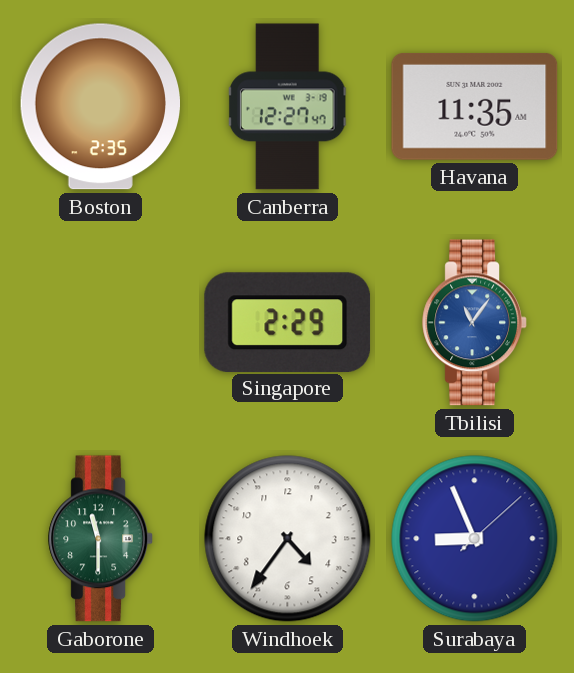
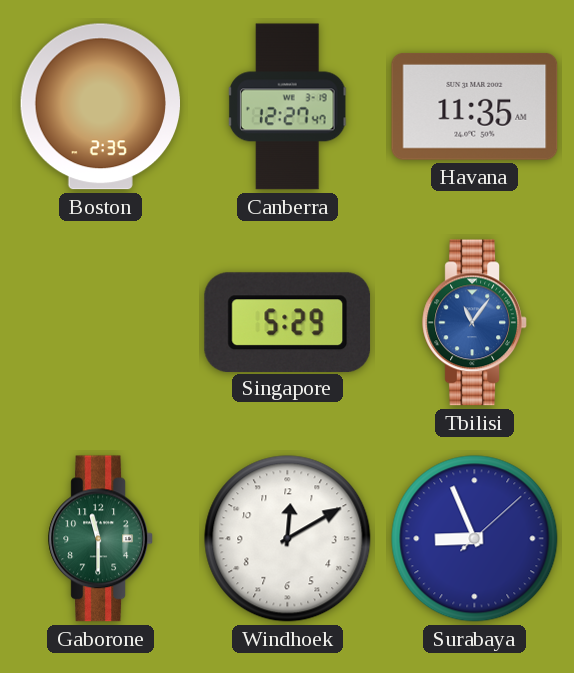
Singapore: 2:29 -> 5:29 (288, 322)
Windhoek: 4:36 -> 12:10 (288, 539)
